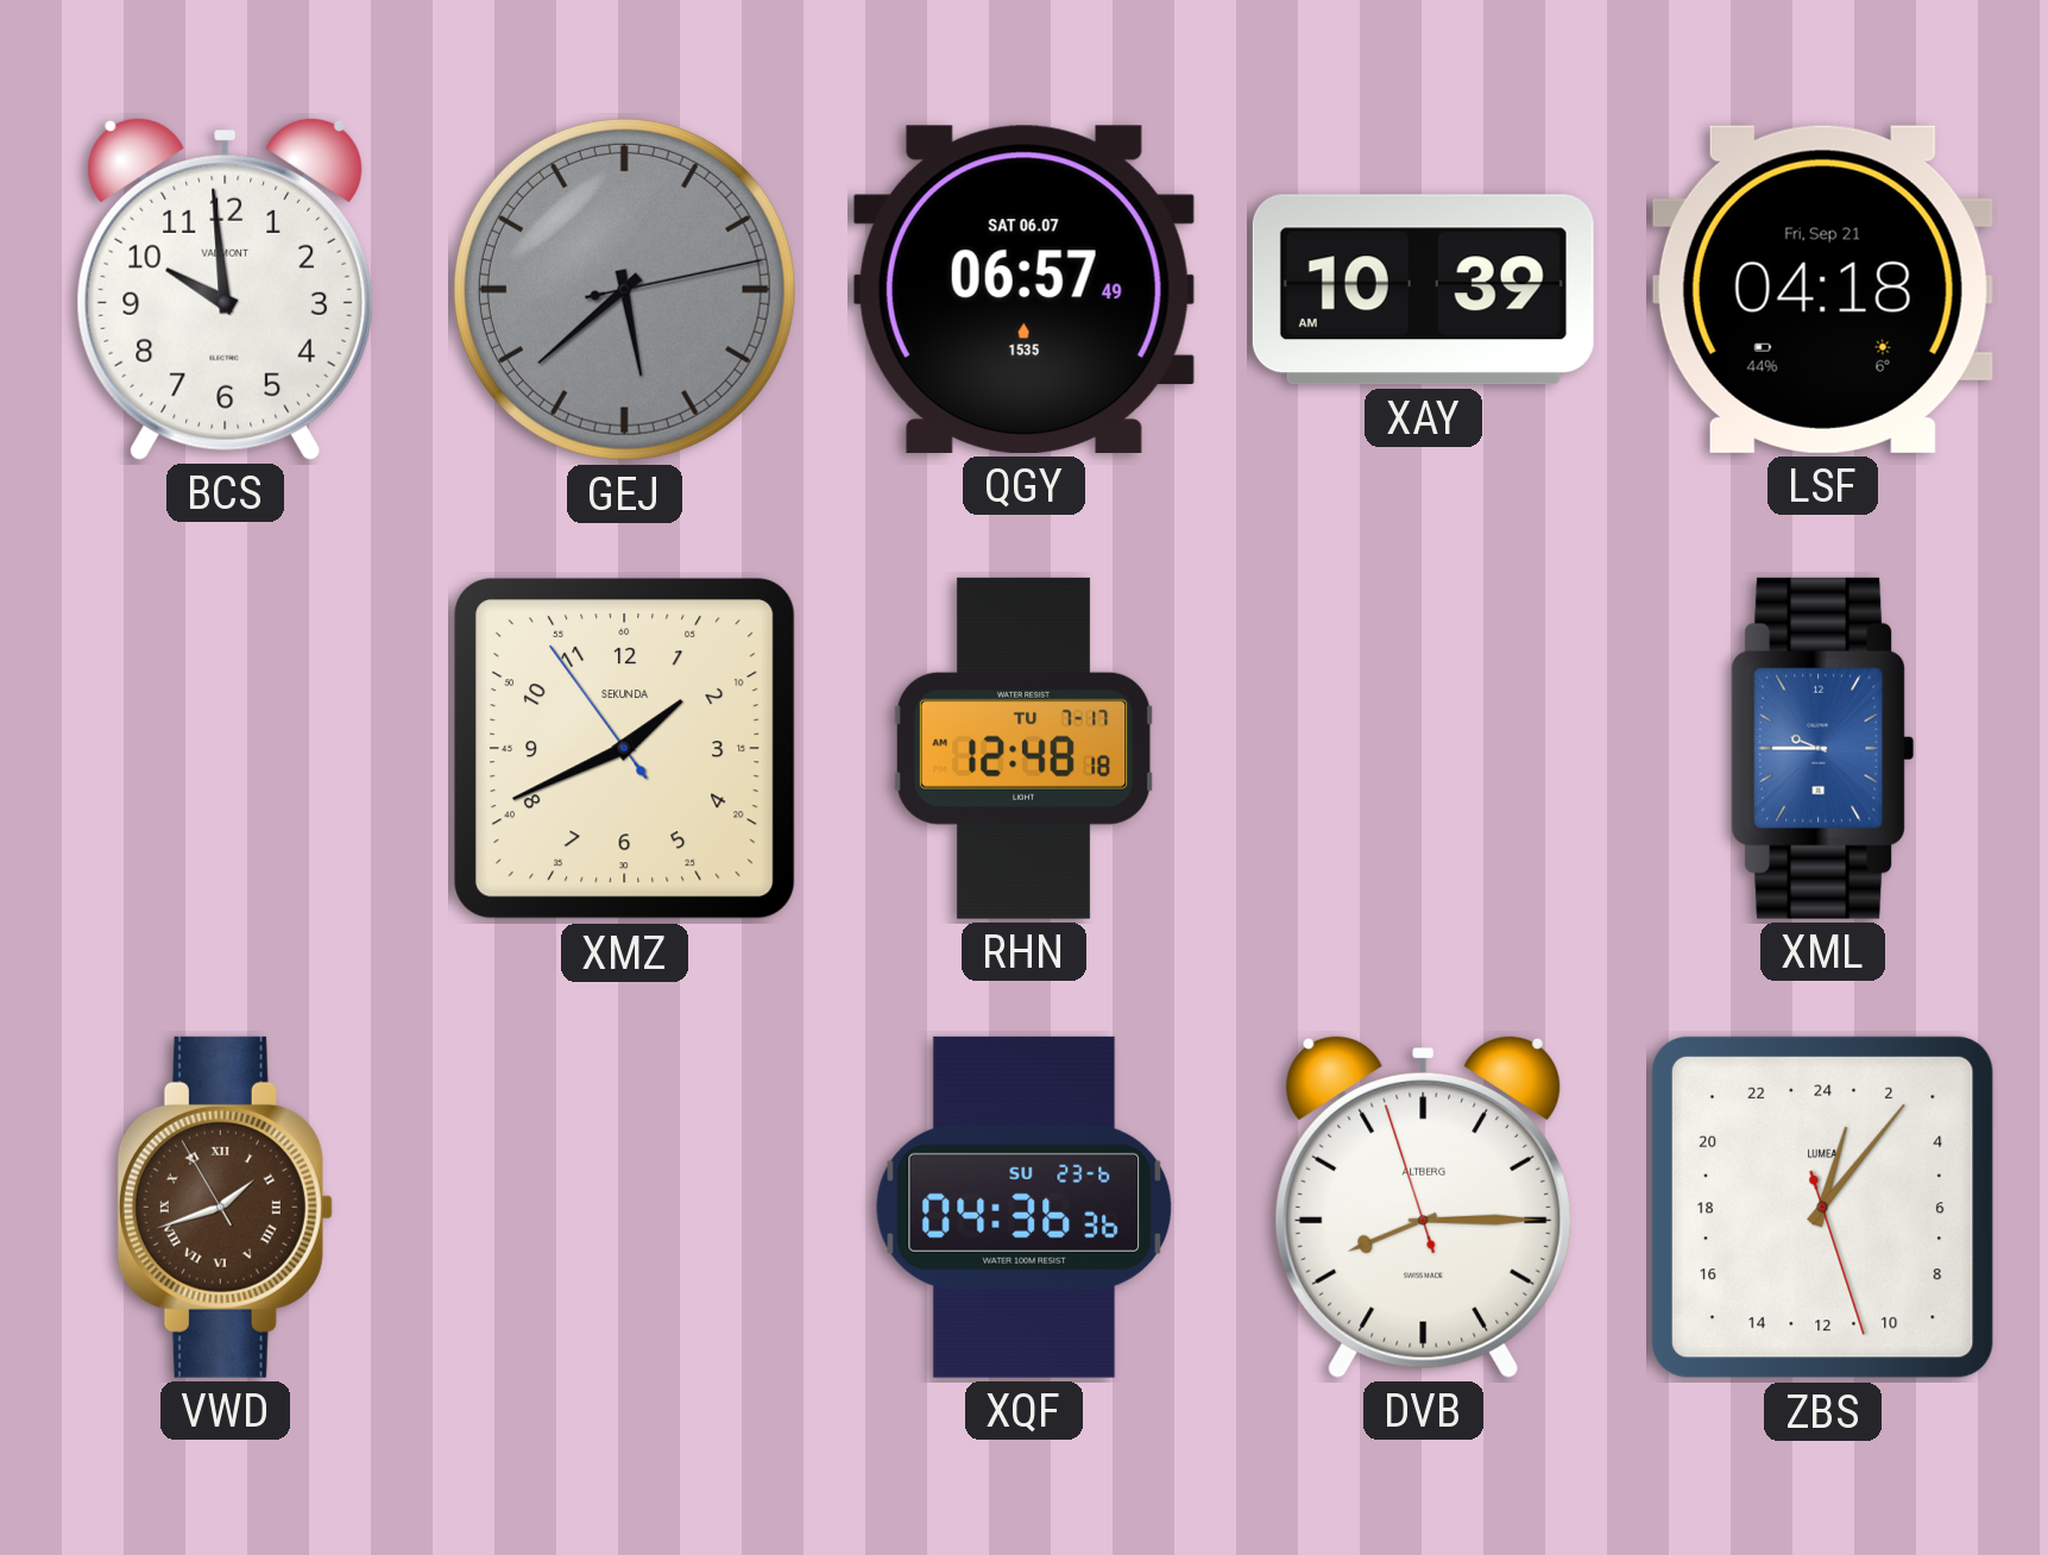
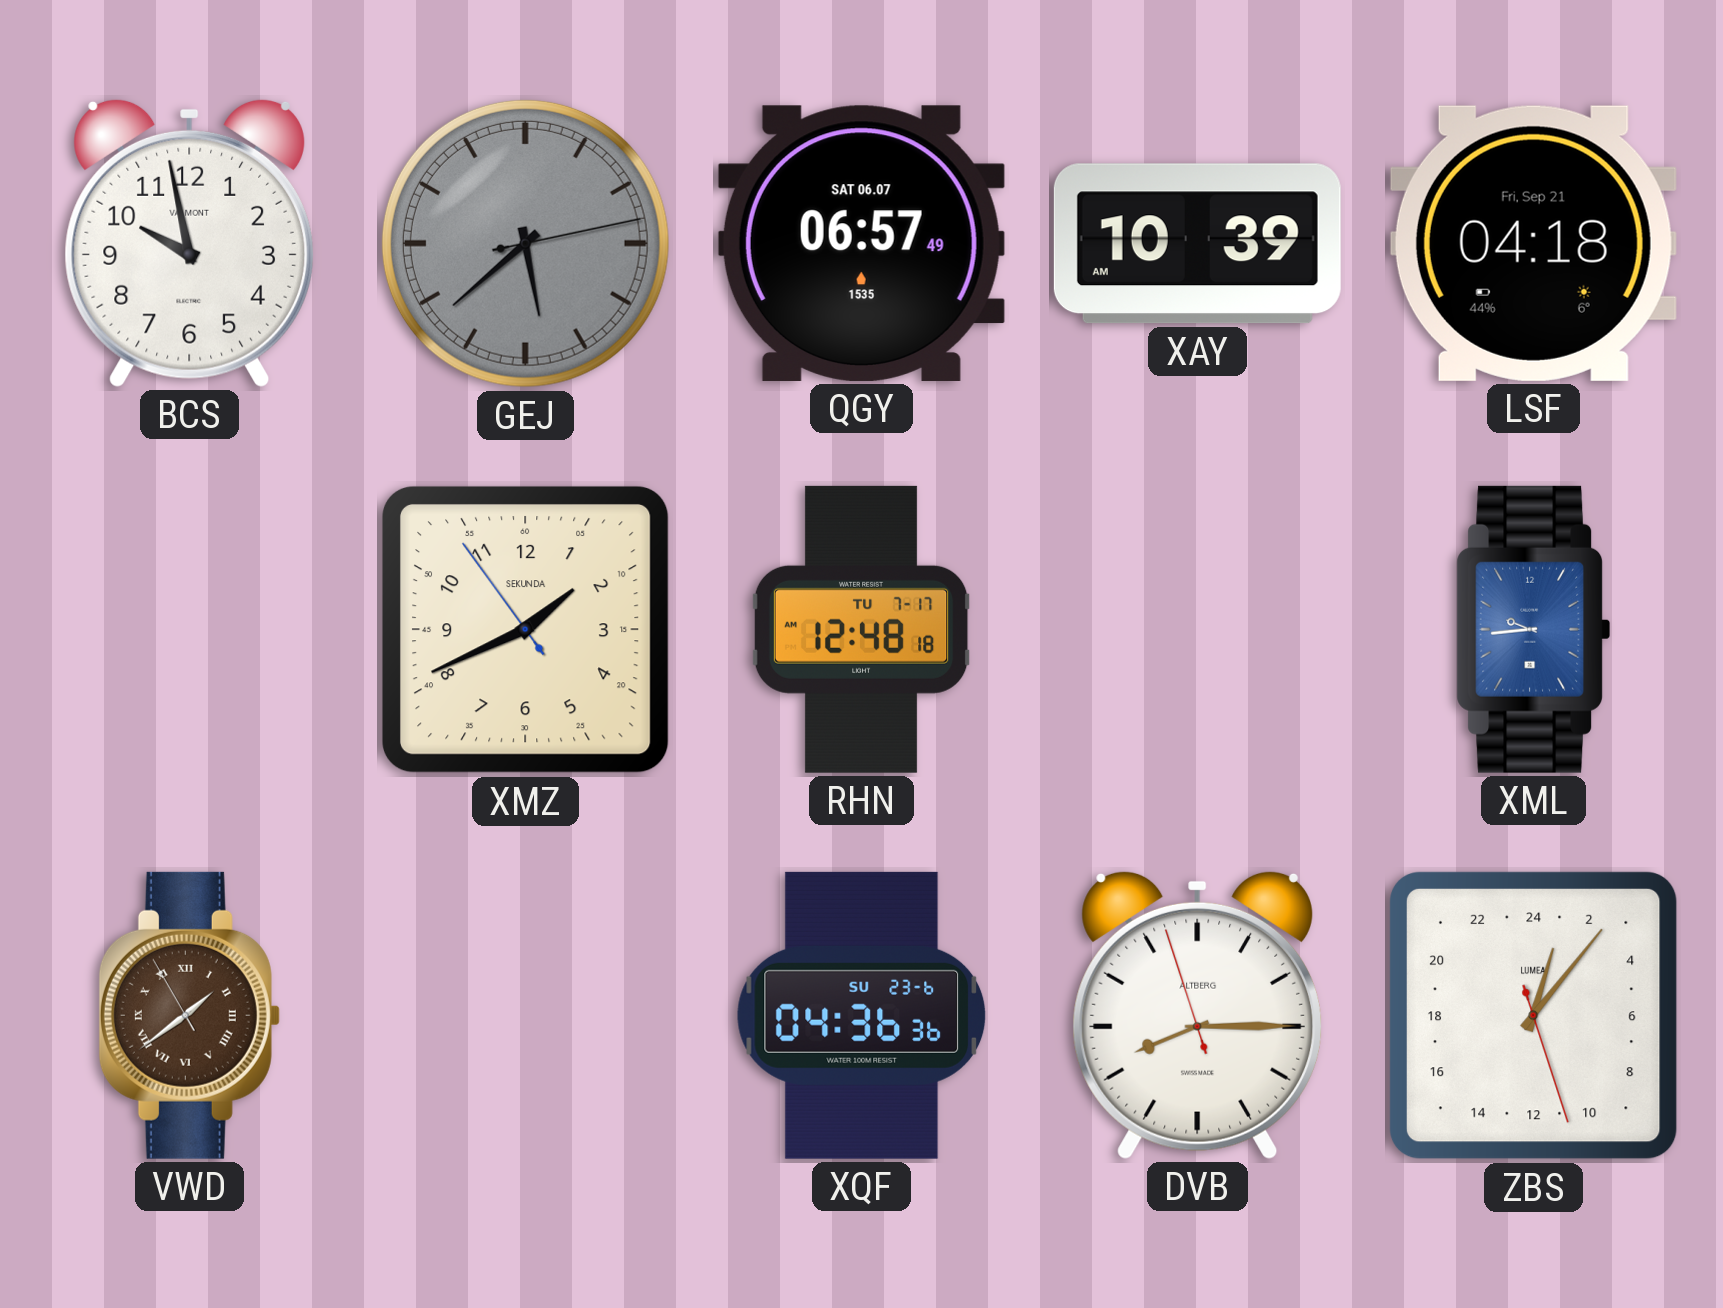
BCS: 9:59 -> 9:58 (189, 243)
XML: 9:45 -> 9:44 (1534, 629)
VWD: 1:41 -> 1:38 (189, 1015)
